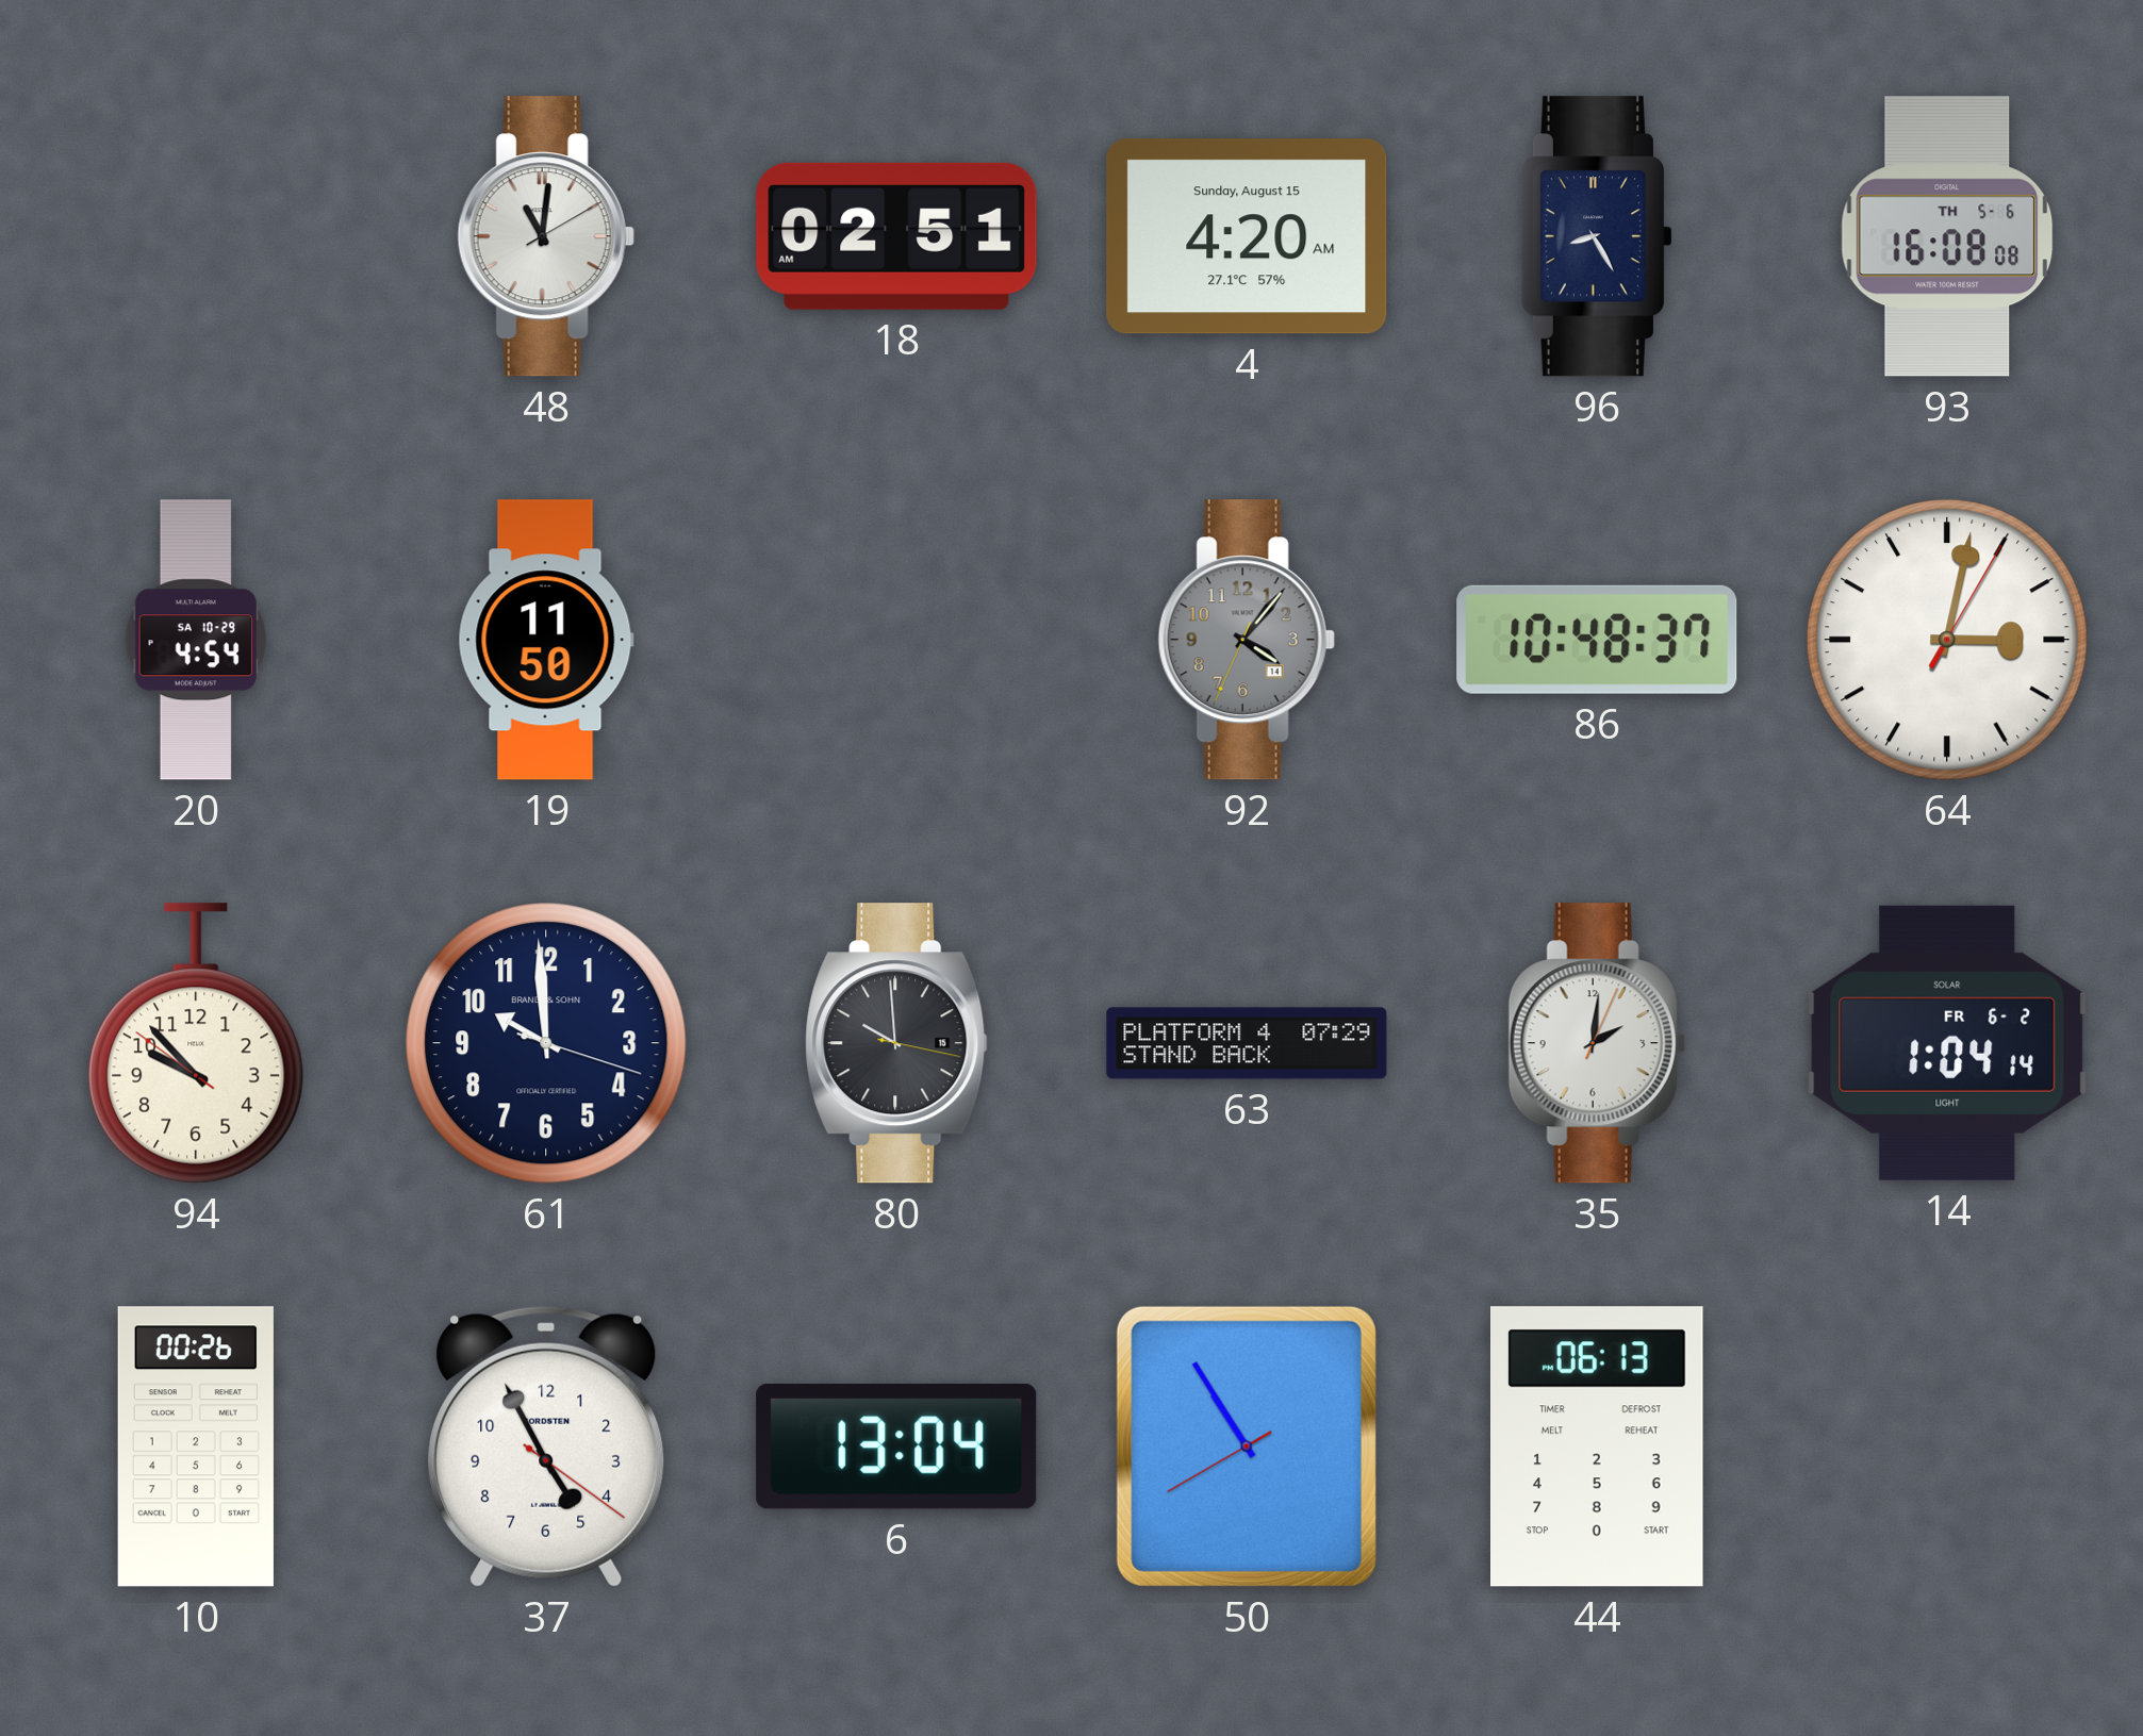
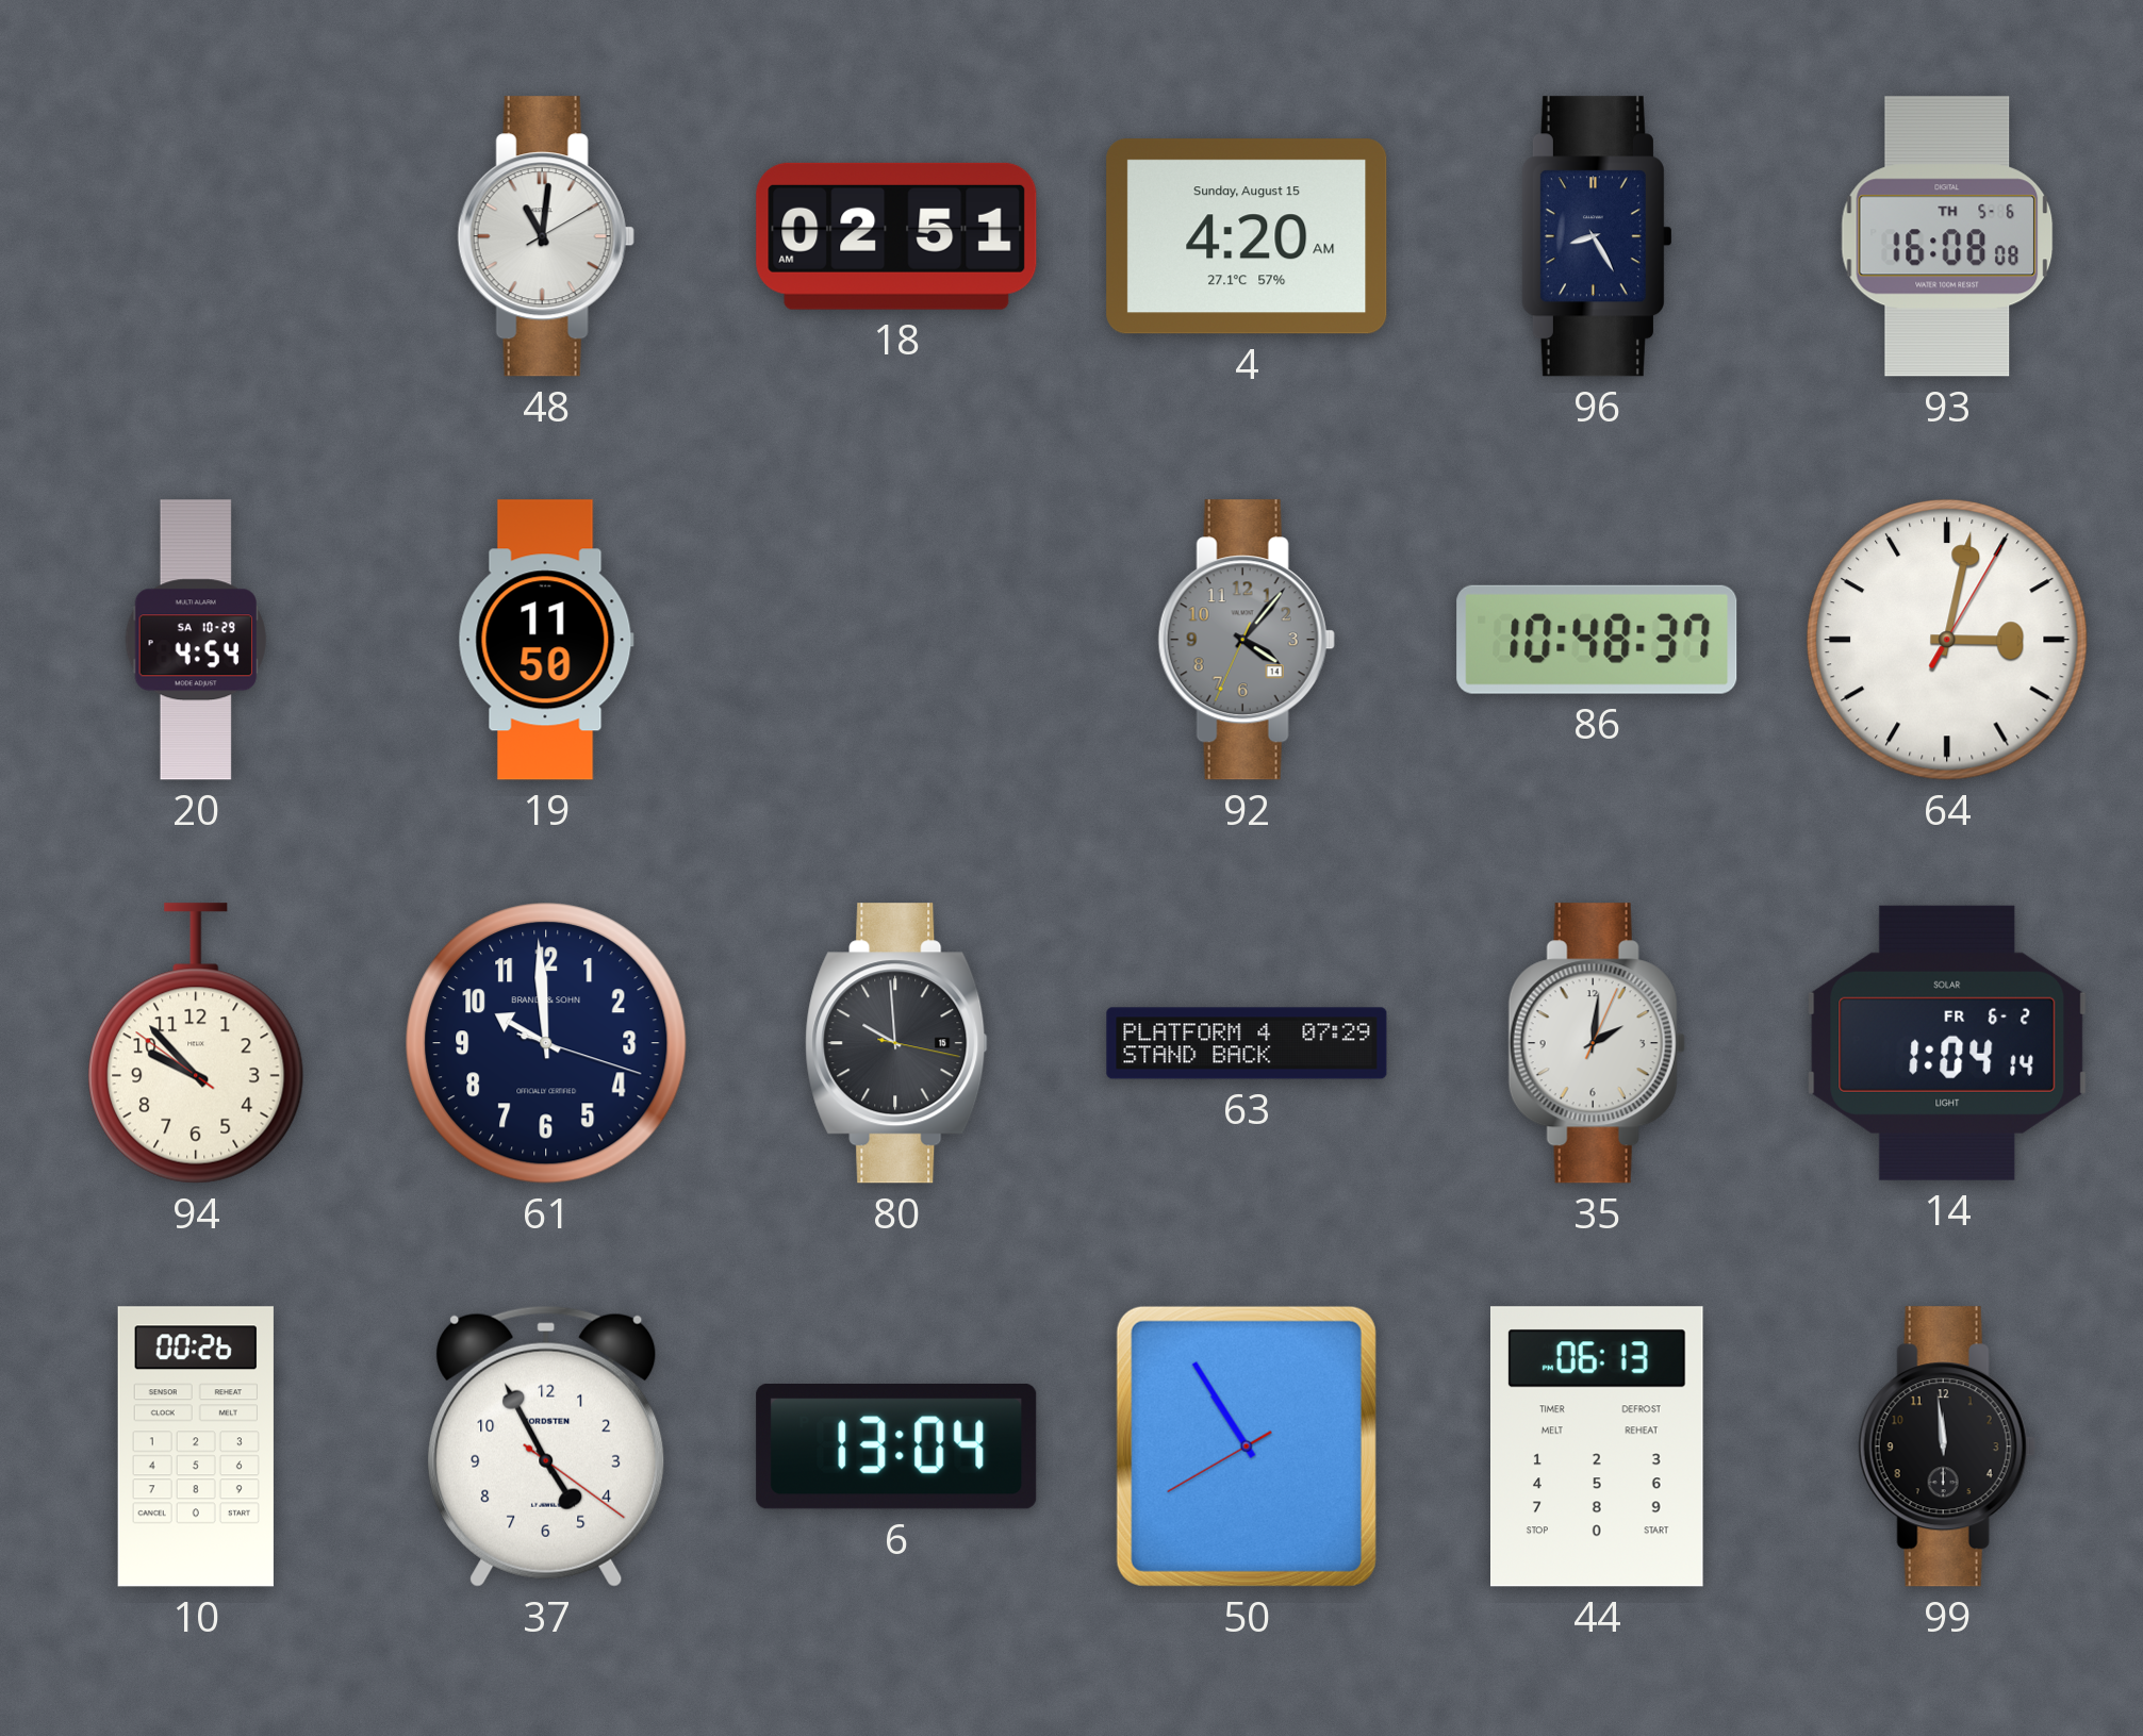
99: none -> 11:59 (1947, 1446)
